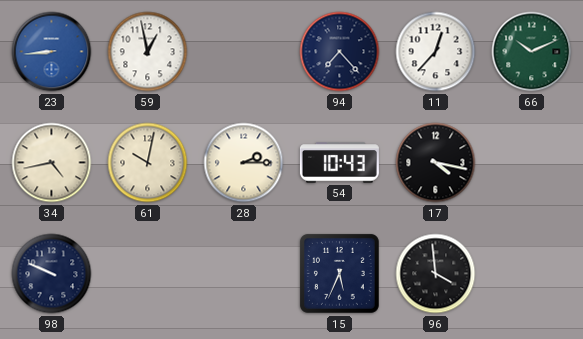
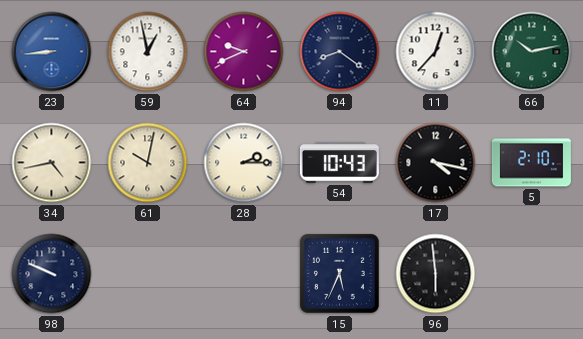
64: none -> 9:41 (244, 52)
94: 7:23 -> 8:21 (340, 52)
66: 10:11 -> 10:13 (532, 52)
5: none -> 2:10 (531, 163)
96: 3:59 -> 5:59 (436, 274)
